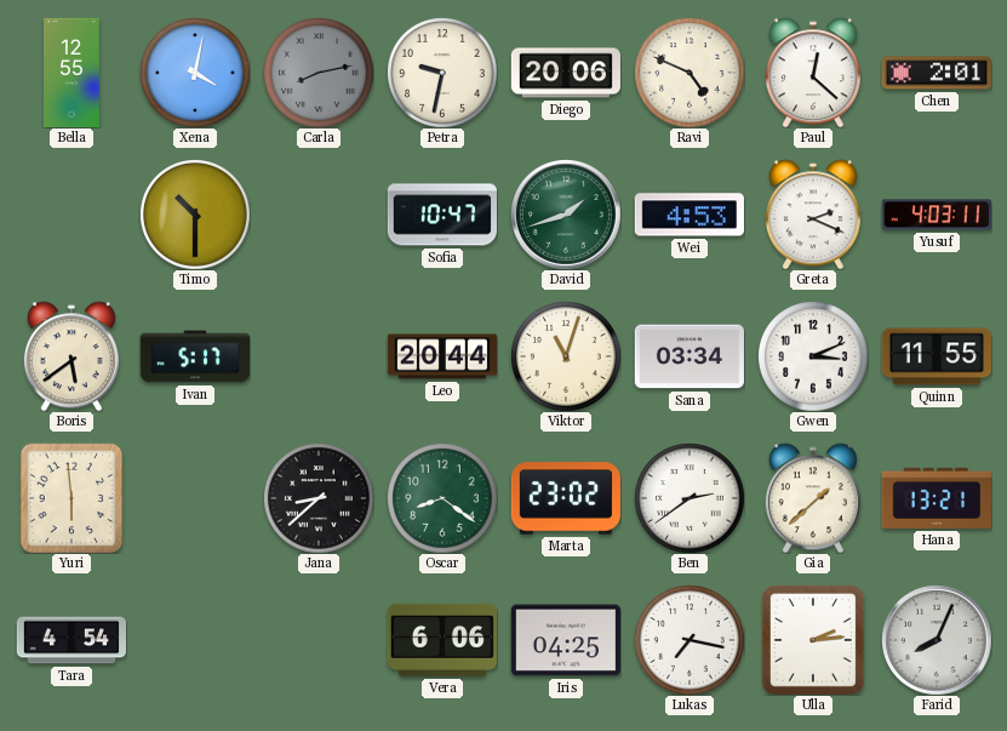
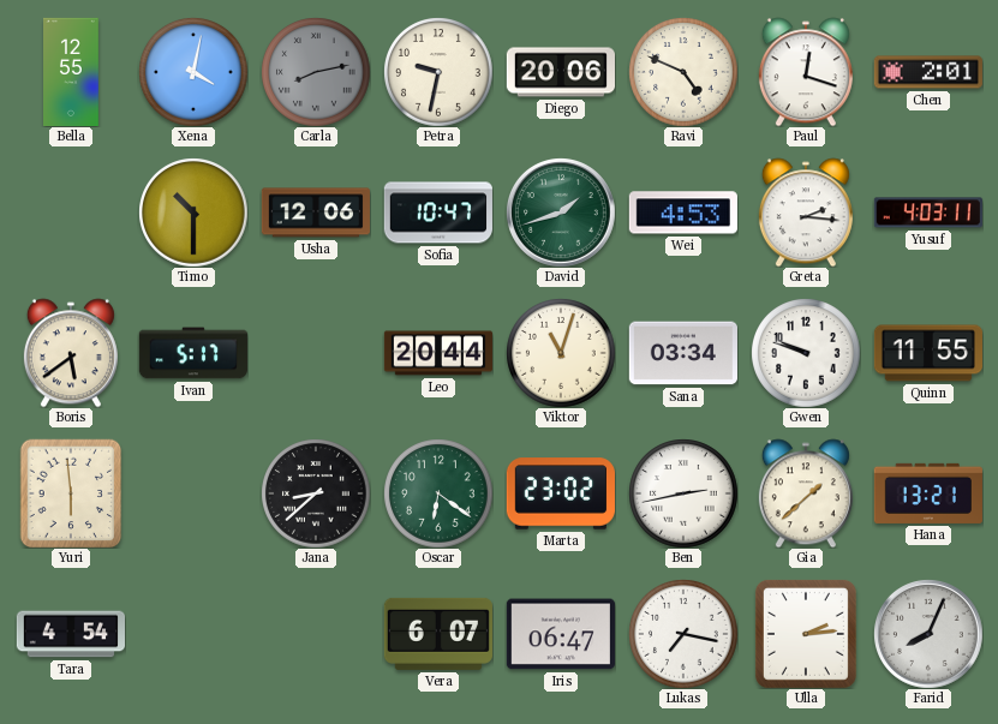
Paul: 12:22 -> 12:18 (806, 72)
Usha: none -> 12:06 (316, 213)
Greta: 2:19 -> 2:16 (806, 213)
Gwen: 3:11 -> 9:48 (806, 353)
Oscar: 8:21 -> 6:21 (438, 493)
Ben: 2:39 -> 2:43 (683, 493)
Vera: 6:06 -> 6:07 (438, 634)
Iris: 04:25 -> 06:47 (561, 634)
